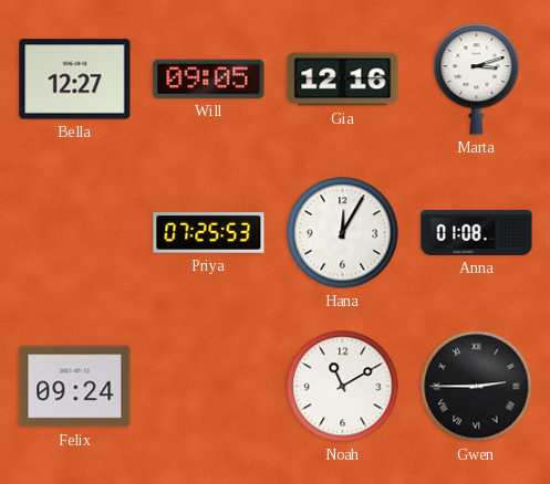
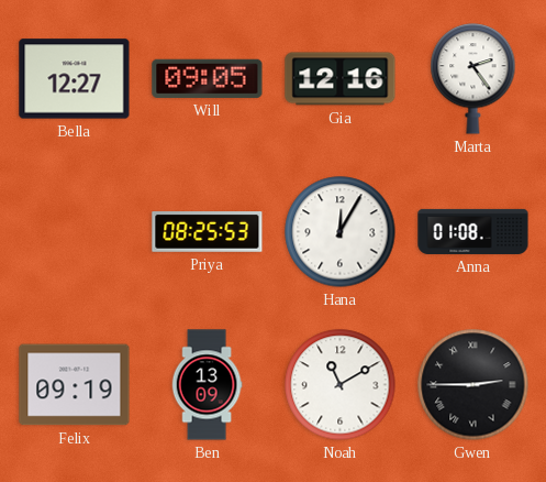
Marta: 3:12 -> 2:24 (473, 79)
Priya: 07:25 -> 08:25 (208, 232)
Felix: 09:24 -> 09:19 (75, 385)
Ben: none -> 13:09 (207, 385)
